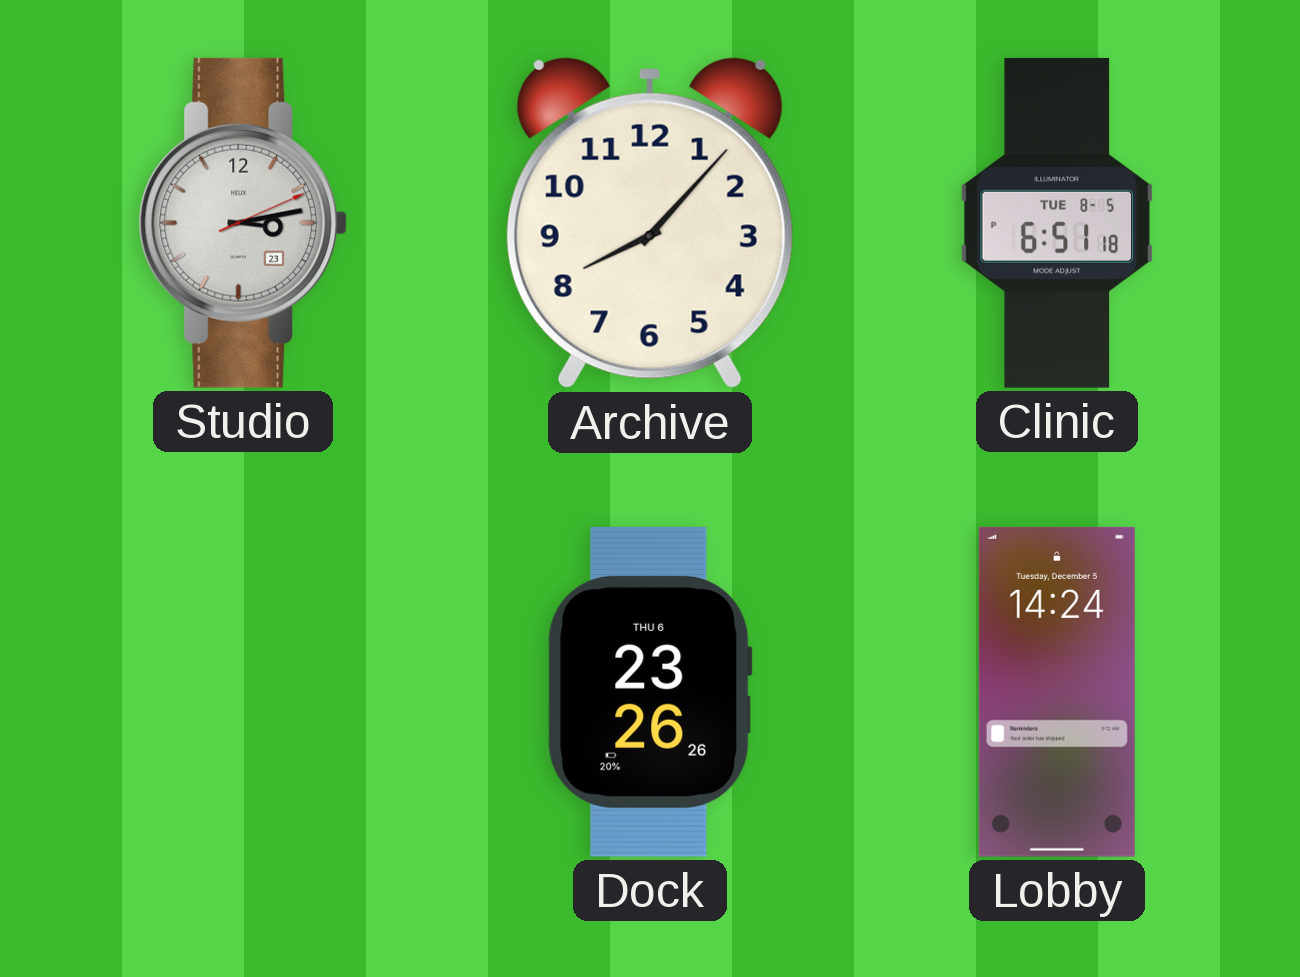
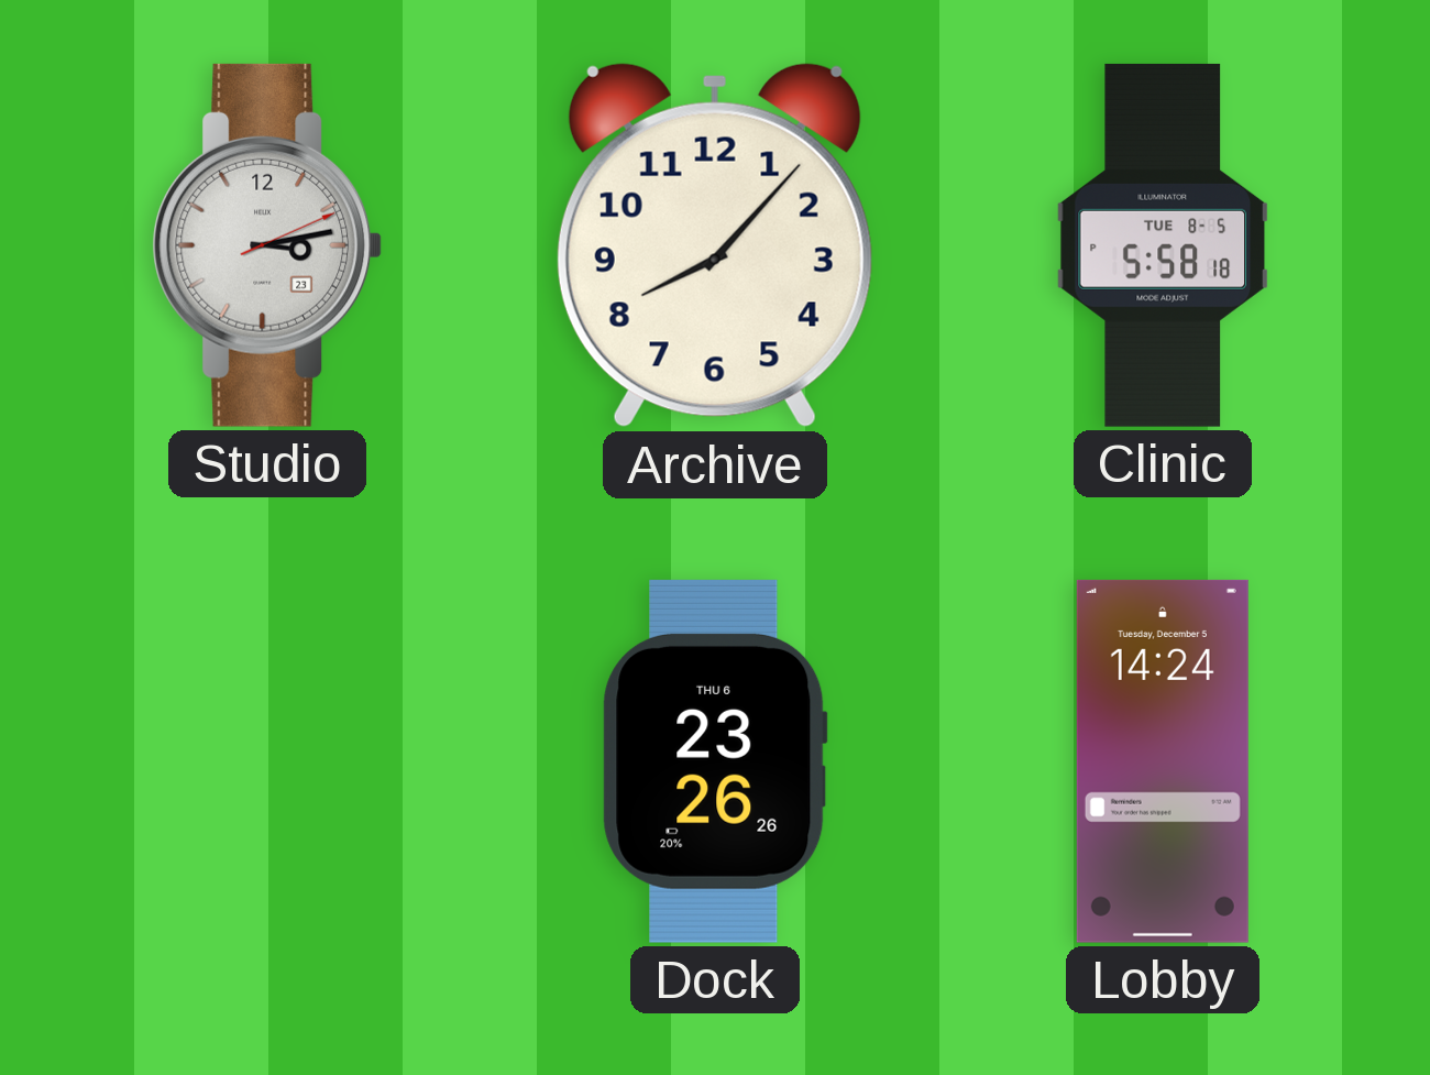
Clinic: 6:51 -> 5:58 (1163, 245)
